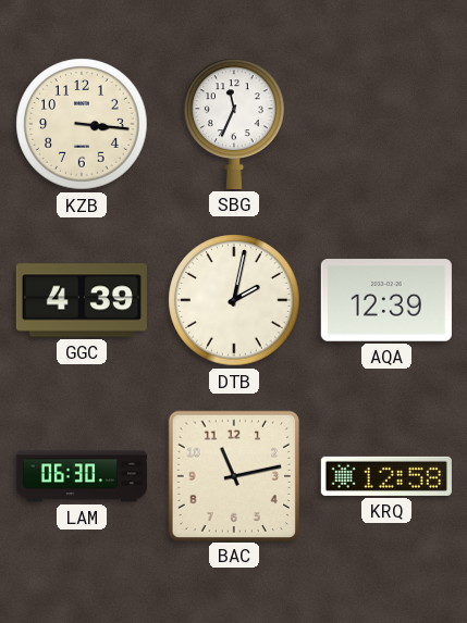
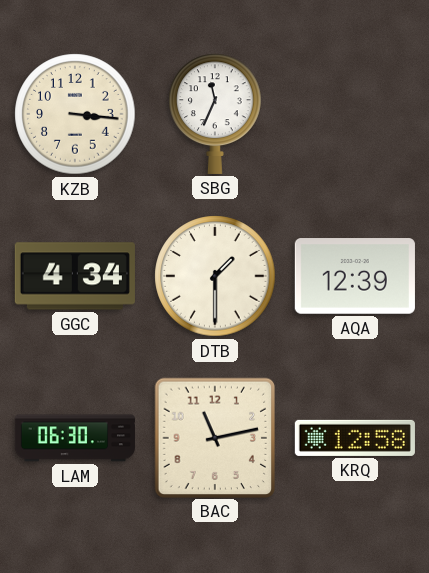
GGC: 4:39 -> 4:34 (75, 276)
DTB: 2:02 -> 1:30 (215, 276)
